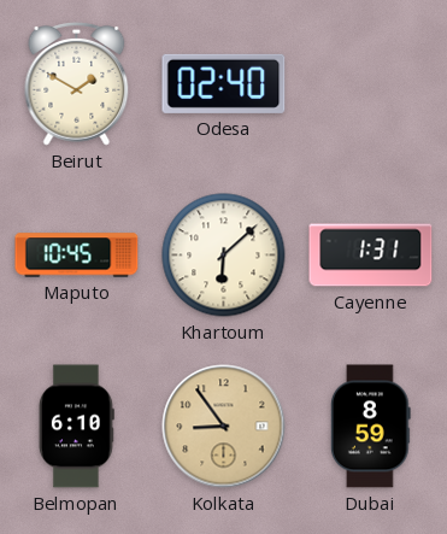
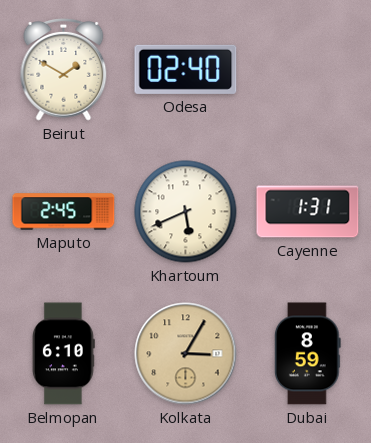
Maputo: 10:45 -> 2:45 (64, 212)
Khartoum: 6:08 -> 5:41 (186, 212)
Kolkata: 8:54 -> 3:05 (186, 354)
